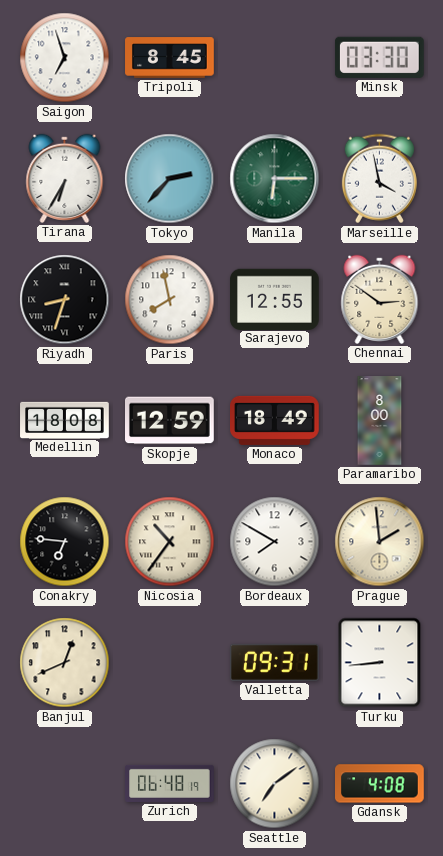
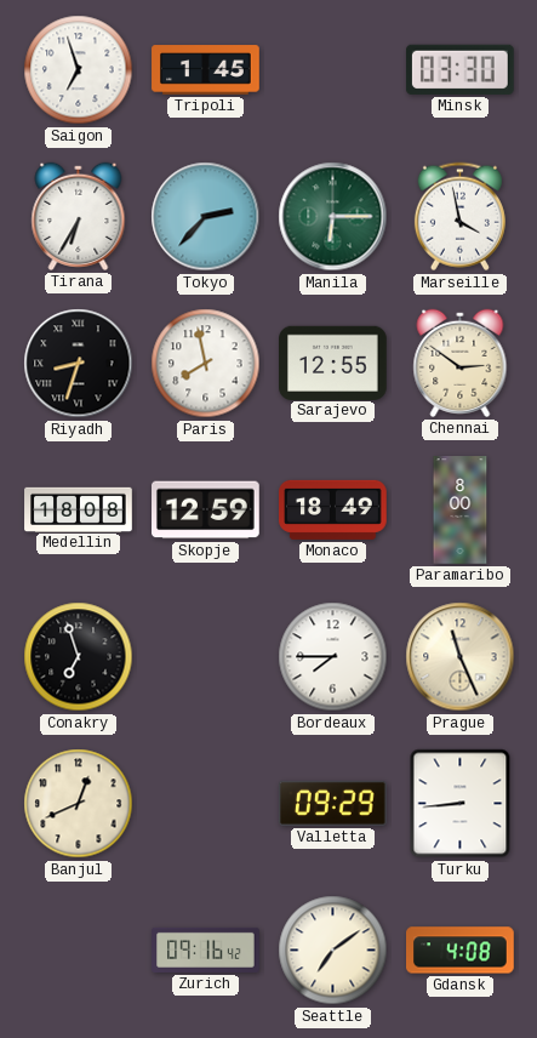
Tripoli: 8:45 -> 1:45 (206, 70)
Conakry: 6:46 -> 6:57 (79, 657)
Nicosia: 10:36 -> none (170, 542)
Bordeaux: 7:50 -> 7:45 (333, 657)
Prague: 1:59 -> 11:26 (461, 657)
Valletta: 09:31 -> 09:29 (332, 803)
Zurich: 06:48 -> 09:16 (206, 949)
